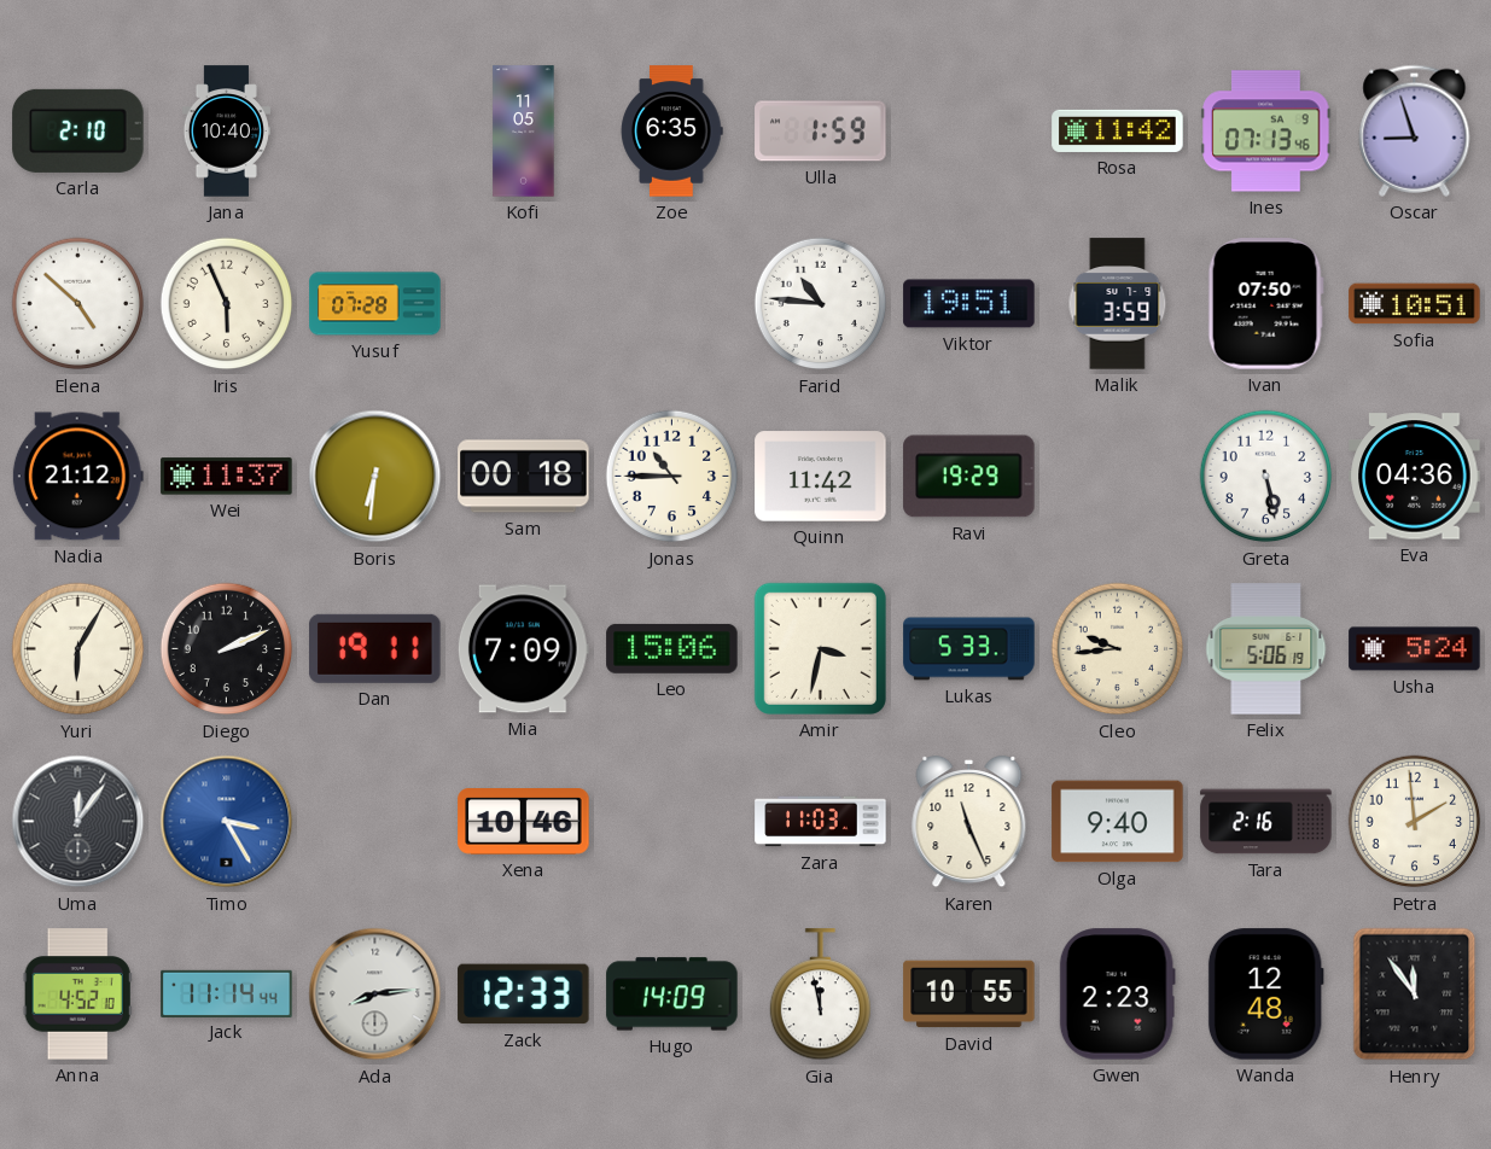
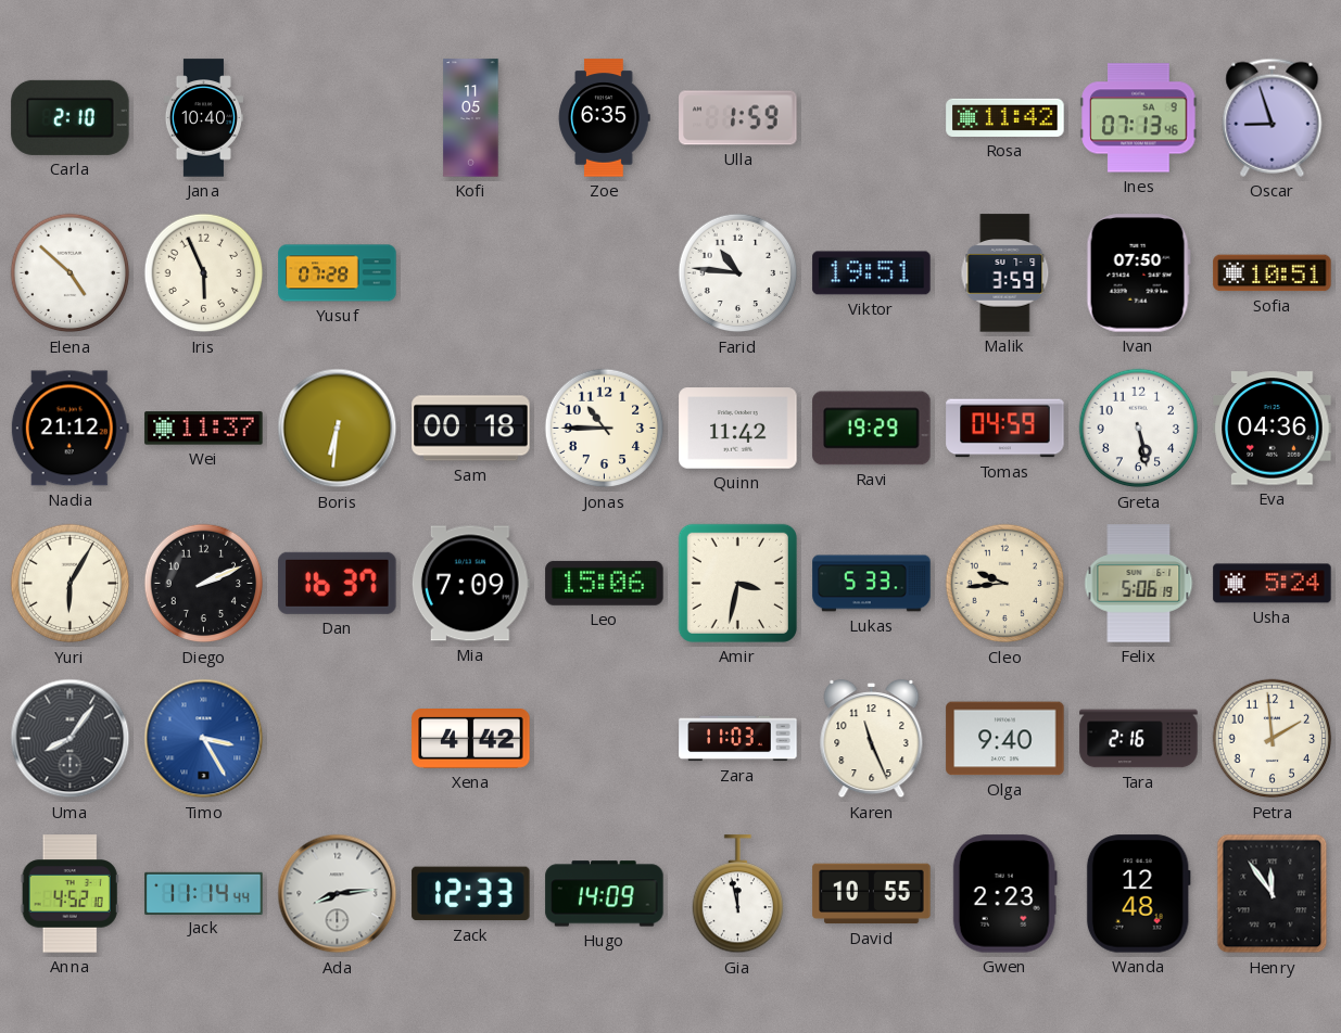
Tomas: none -> 04:59 (1005, 429)
Dan: 19:11 -> 16:37 (338, 583)
Uma: 12:06 -> 8:06 (71, 739)
Xena: 10:46 -> 4:42 (471, 739)
